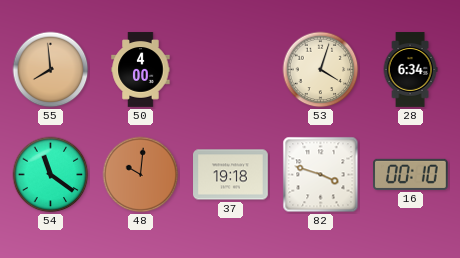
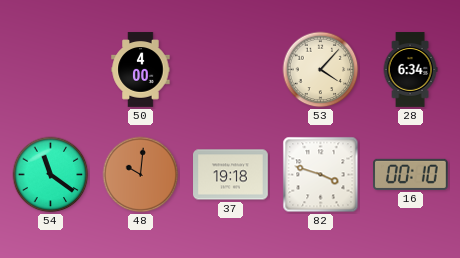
55: 7:59 -> none (51, 70)
53: 4:03 -> 4:07 (321, 70)
